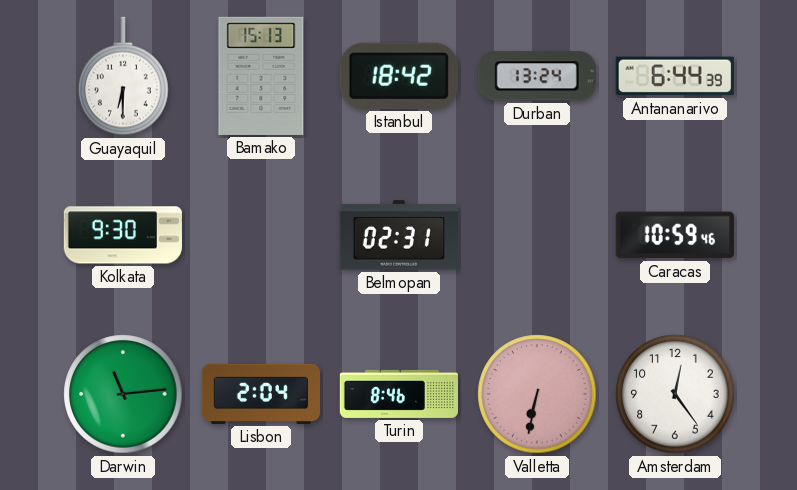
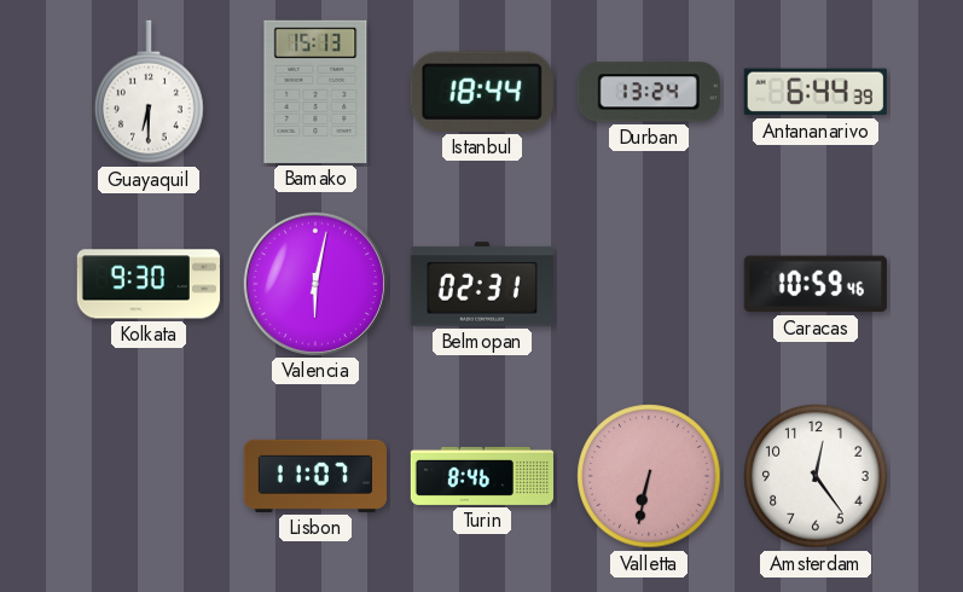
Istanbul: 18:42 -> 18:44 (482, 92)
Valencia: none -> 6:02 (315, 284)
Darwin: 11:14 -> none (123, 394)
Lisbon: 2:04 -> 11:07 (314, 476)
